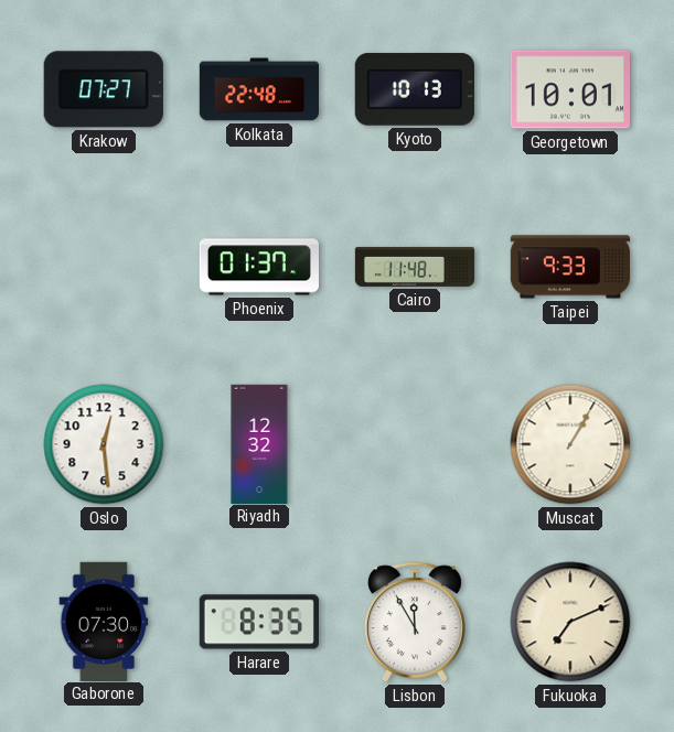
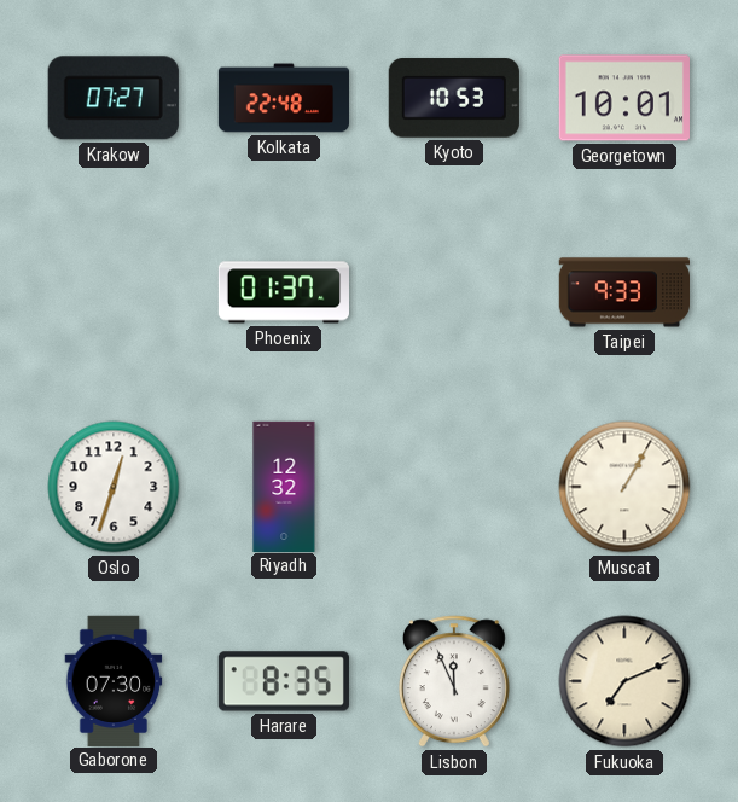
Kyoto: 10:13 -> 10:53 (454, 98)
Cairo: 11:48 -> none (415, 267)
Oslo: 12:29 -> 12:33 (114, 487)
Lisbon: 11:55 -> 11:56 (454, 681)
